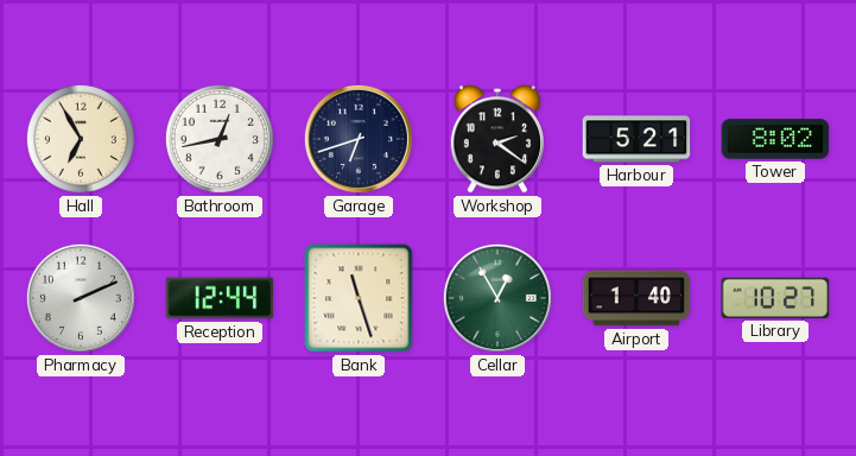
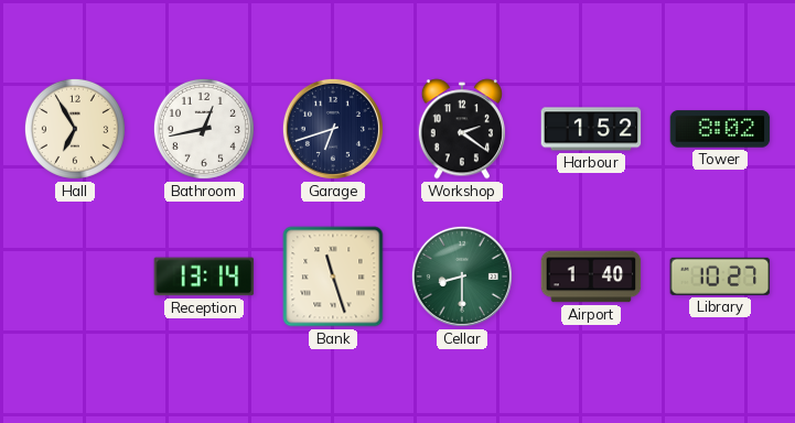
Harbour: 5:21 -> 1:52 (591, 129)
Pharmacy: 2:11 -> none (81, 298)
Reception: 12:44 -> 13:14 (204, 276)
Cellar: 12:55 -> 8:30 (462, 276)
